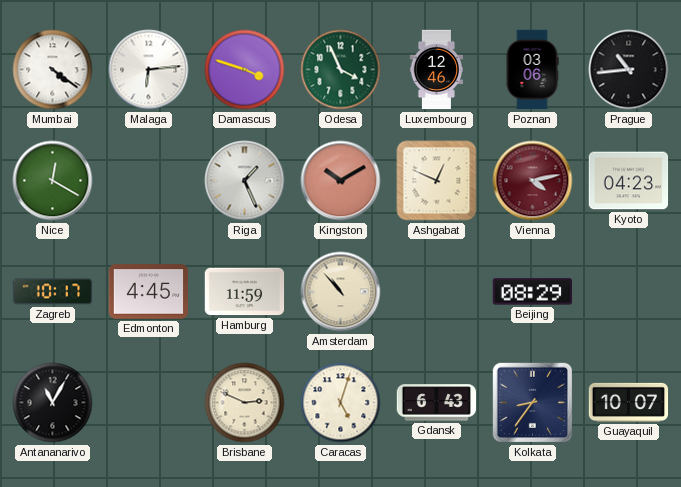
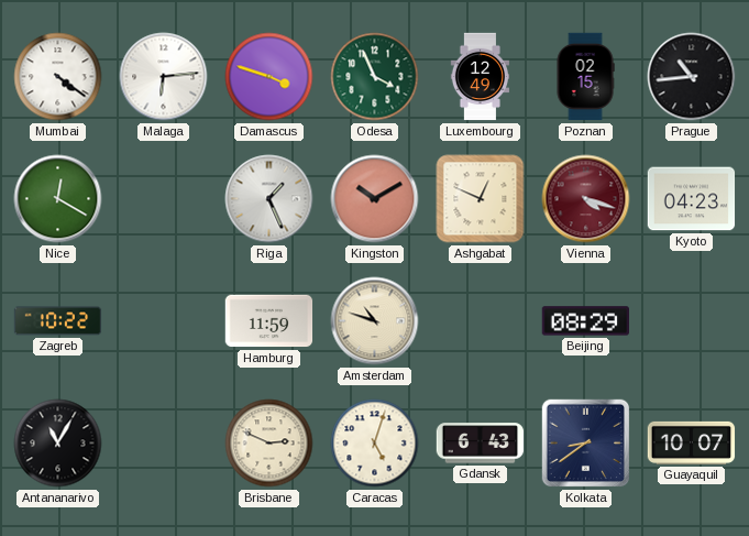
Luxembourg: 12:46 -> 12:49 (480, 77)
Poznan: 03:06 -> 02:15 (585, 77)
Vienna: 4:13 -> 4:18 (586, 199)
Zagreb: 10:17 -> 10:22 (58, 321)
Edmonton: 4:45 -> none (149, 292)
Amsterdam: 10:53 -> 10:48 (375, 321)
Kolkata: 8:36 -> 8:39 (586, 444)
